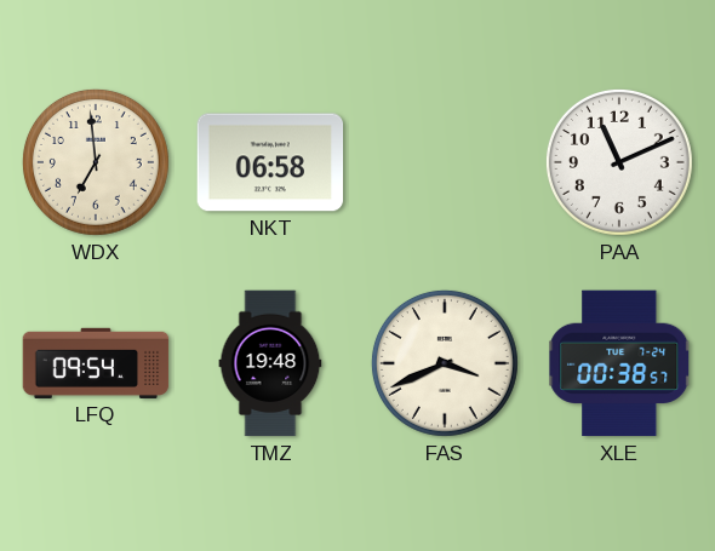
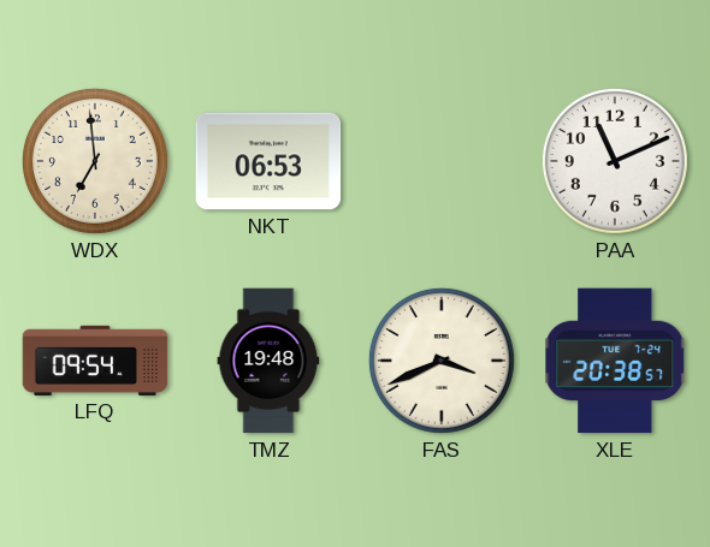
NKT: 06:58 -> 06:53 (268, 161)
XLE: 00:38 -> 20:38 (615, 361)
